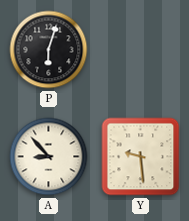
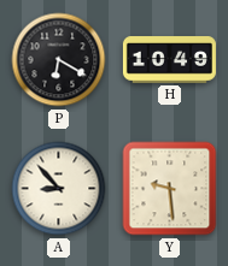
P: 6:03 -> 6:20 (59, 60)
H: none -> 10:49 (169, 60)
